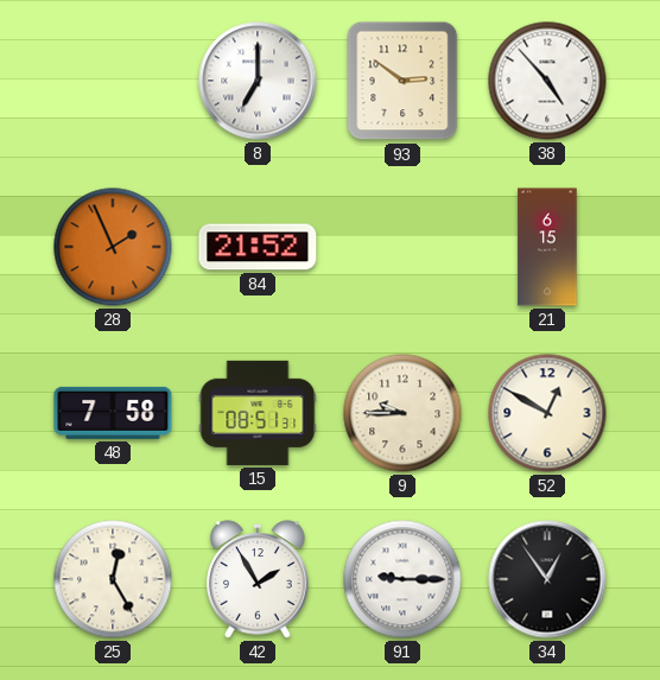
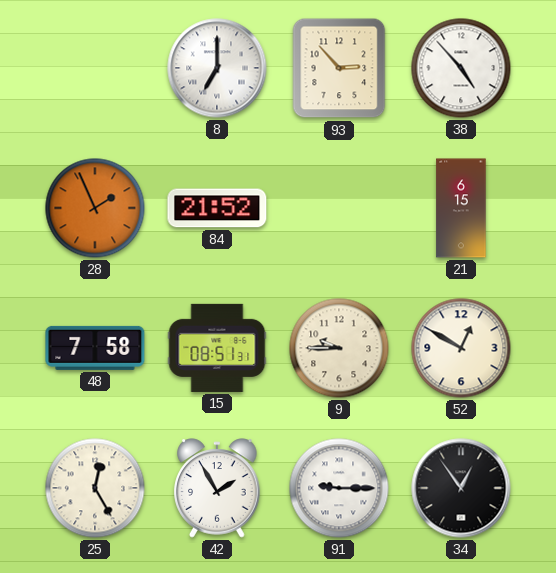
93: 2:51 -> 2:53 (339, 68)
